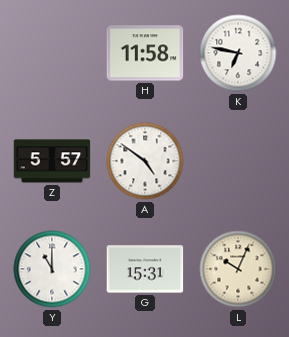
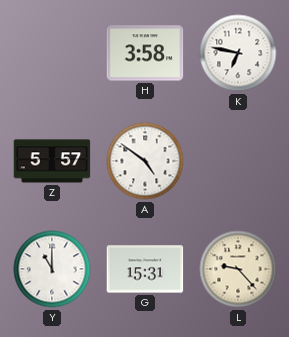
H: 11:58 -> 3:58 (145, 53)
L: 10:04 -> 9:23 (238, 269)
